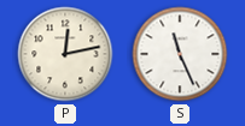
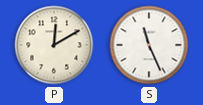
P: 12:13 -> 12:10 (54, 45)
